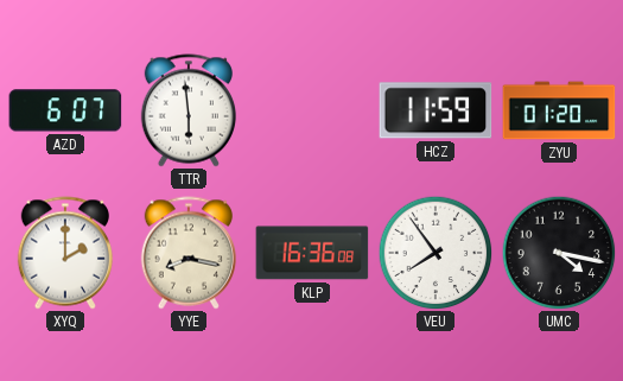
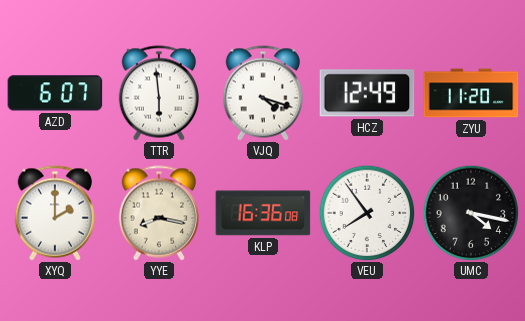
VJQ: none -> 4:18 (262, 93)
HCZ: 11:59 -> 12:49 (367, 93)
ZYU: 01:20 -> 11:20 (471, 93)
